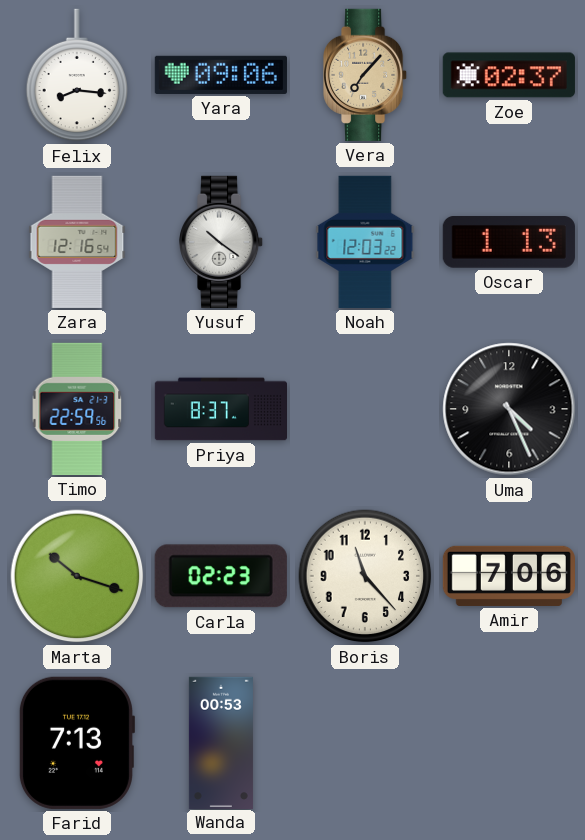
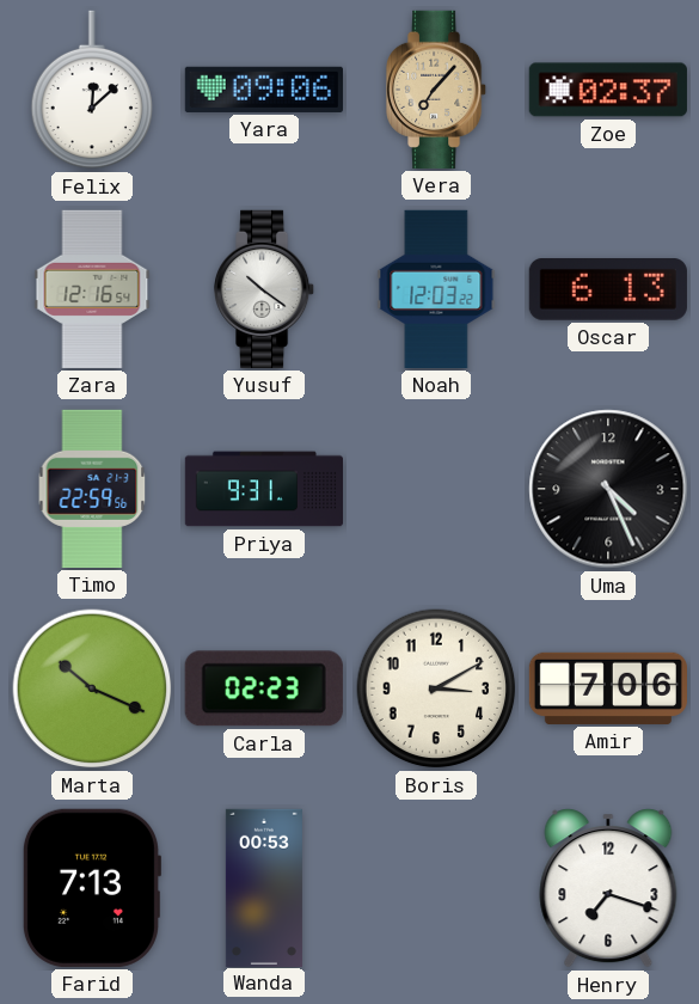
Felix: 8:16 -> 12:08 (92, 90)
Oscar: 1:13 -> 6:13 (608, 290)
Priya: 8:37 -> 9:31 (263, 489)
Marta: 10:18 -> 10:19 (92, 688)
Boris: 11:23 -> 3:10 (436, 688)
Henry: none -> 7:18 (608, 888)
